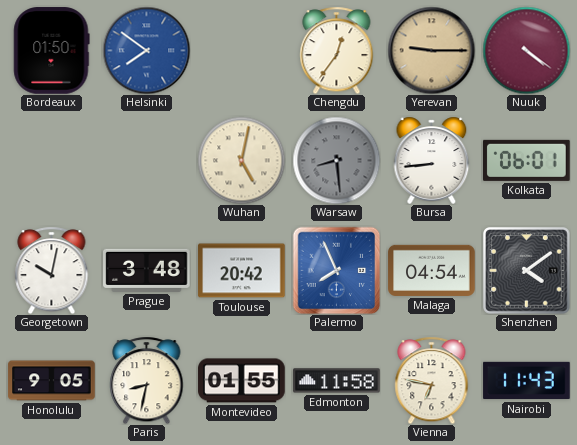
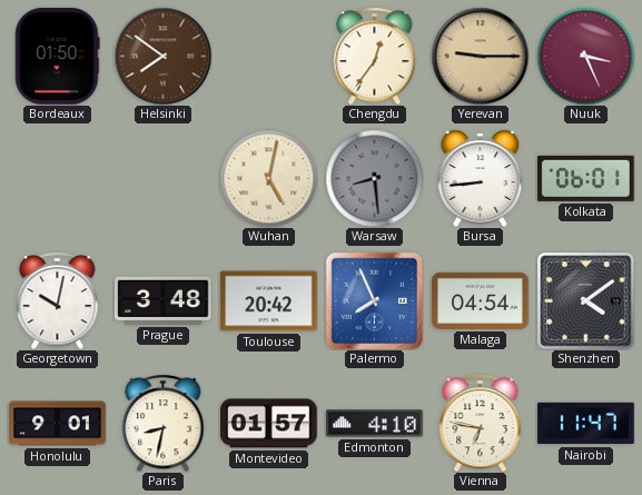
Helsinki dial: blue -> brown (162, 56)
Nuuk: 4:21 -> 3:26 (585, 56)
Honolulu: 9:05 -> 9:01 (58, 424)
Montevideo: 01:55 -> 01:57 (269, 424)
Edmonton: 11:58 -> 4:10 (375, 424)
Nairobi: 11:43 -> 11:47 (586, 424)
